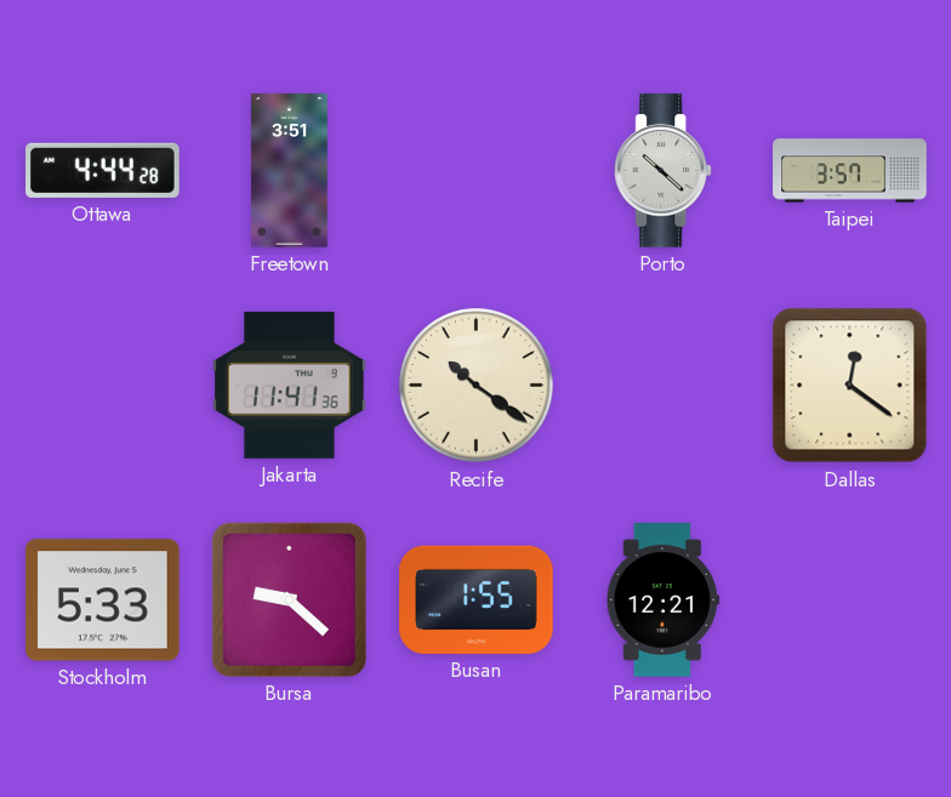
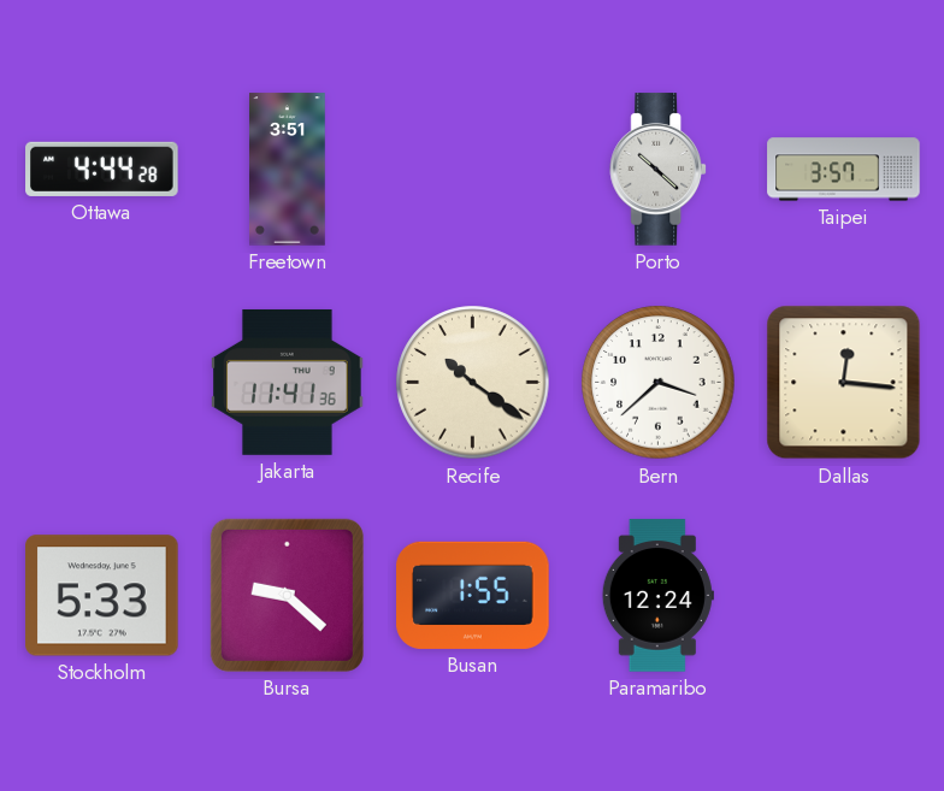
Bern: none -> 3:38 (659, 383)
Dallas: 12:21 -> 12:16 (844, 383)
Paramaribo: 12:21 -> 12:24 (657, 596)
